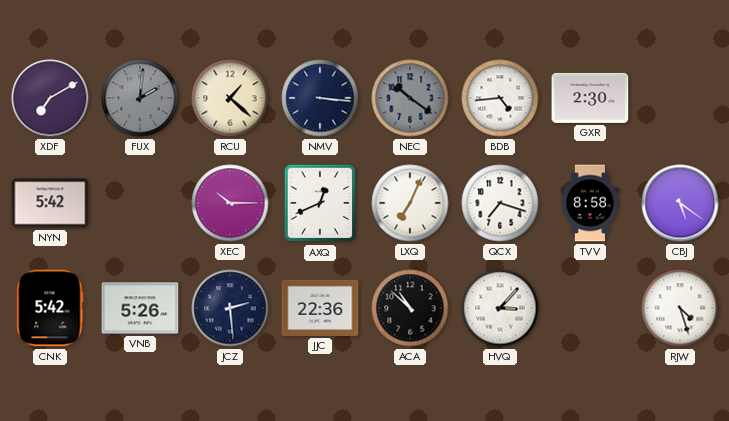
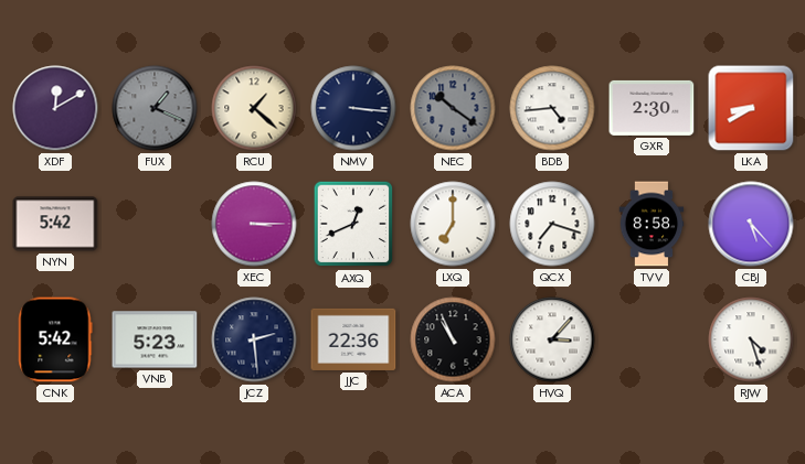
XDF: 7:10 -> 12:10 (55, 108)
FUX: 2:01 -> 1:19 (155, 108)
LKA: none -> 8:40 (751, 108)
XEC: 10:15 -> 3:15 (254, 224)
LXQ: 7:04 -> 7:00 (453, 224)
CBJ: 5:21 -> 5:23 (751, 224)
VNB: 5:26 -> 5:23 (155, 339)
ACA: 10:52 -> 10:56 (453, 339)
